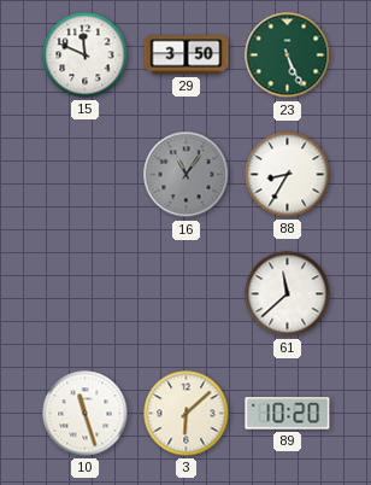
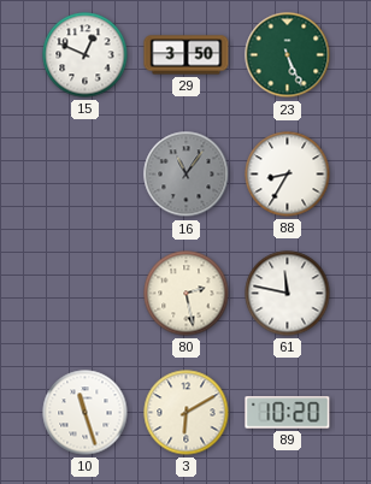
15: 11:49 -> 12:49 (86, 55)
80: none -> 2:28 (187, 294)
61: 11:38 -> 11:47 (288, 294)
3: 6:08 -> 6:10 (187, 413)
